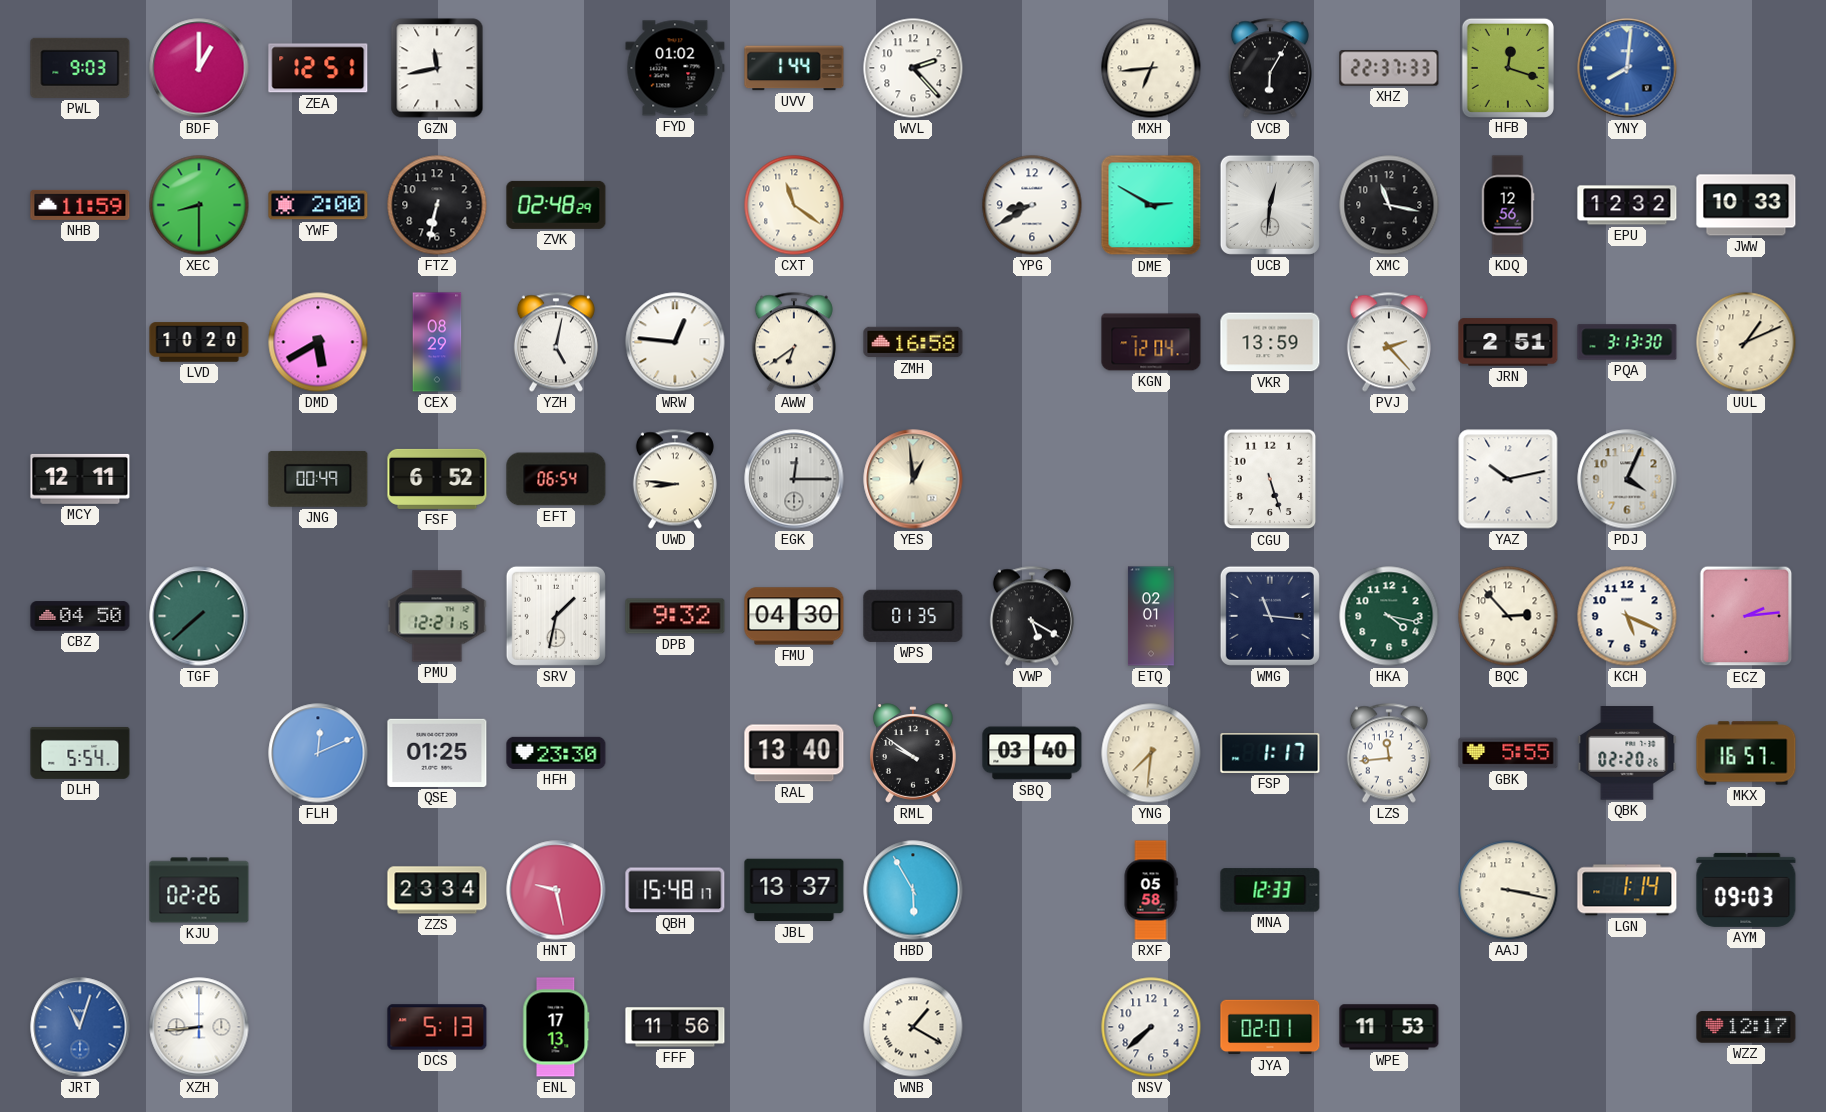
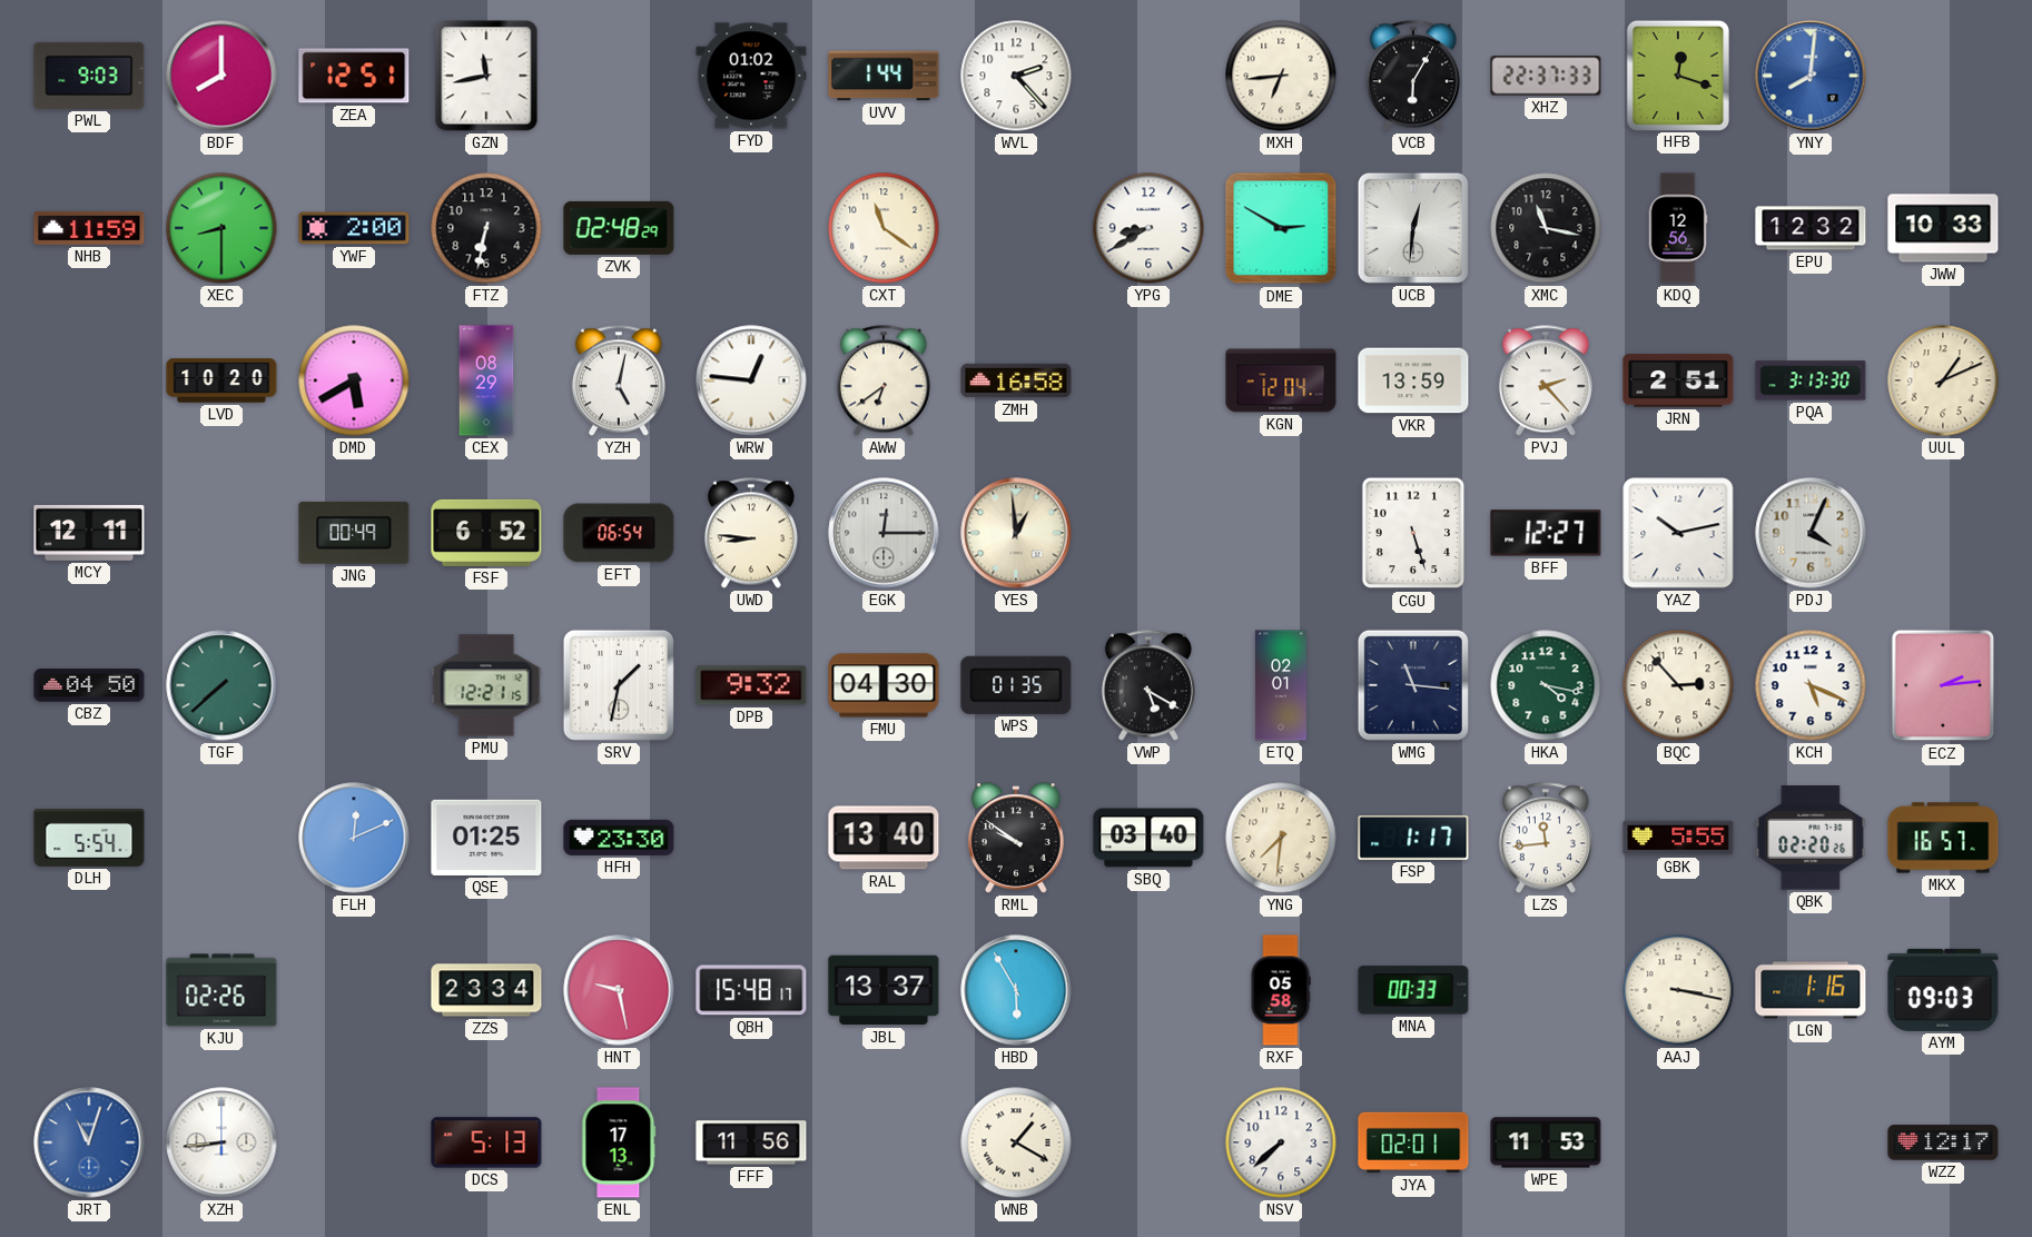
BDF: 1:00 -> 8:00 (221, 76)
BFF: none -> 12:27 (1546, 533)
MNA: 12:33 -> 00:33 (1413, 990)
LGN: 1:14 -> 1:16 (1811, 990)
